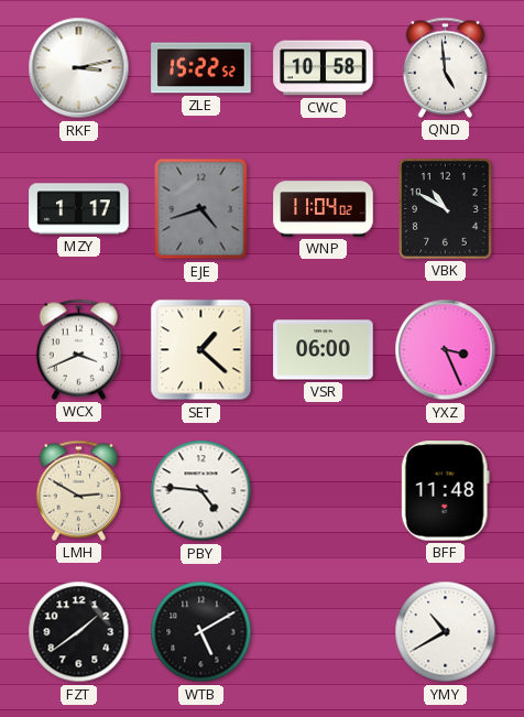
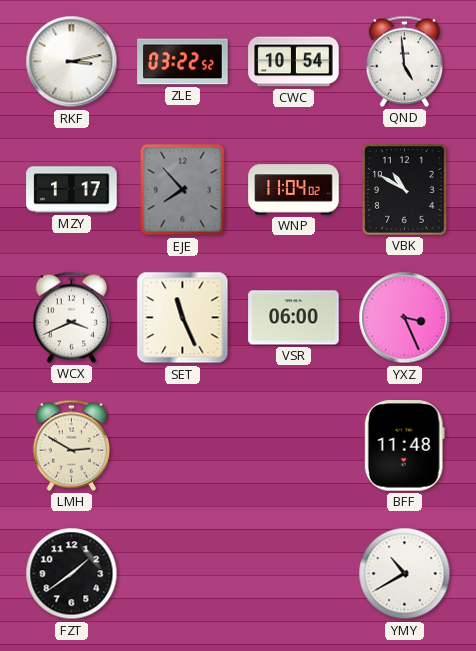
ZLE: 15:22 -> 03:22 (183, 62)
CWC: 10:58 -> 10:54 (294, 62)
EJE: 4:42 -> 7:53 (183, 190)
SET: 1:22 -> 11:26 (183, 318)
PBY: 4:46 -> none (201, 491)
WTB: 5:10 -> none (201, 632)
